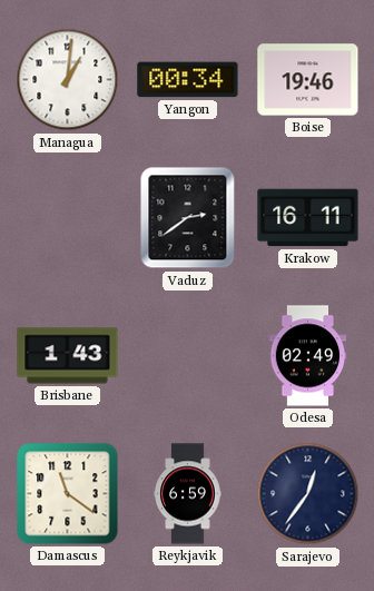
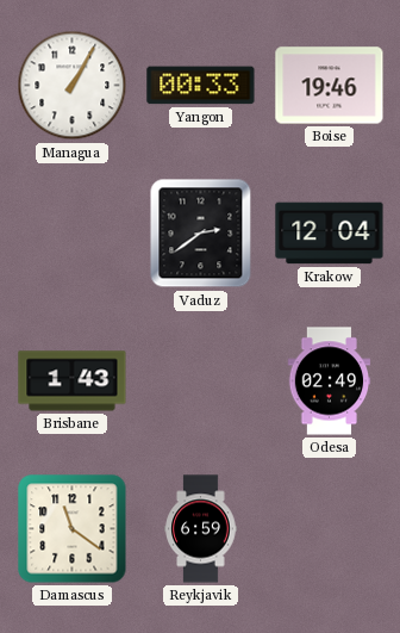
Managua: 1:01 -> 1:05 (73, 86)
Yangon: 00:34 -> 00:33 (201, 86)
Krakow: 16:11 -> 12:04 (330, 234)
Sarajevo: 12:36 -> none (308, 494)
